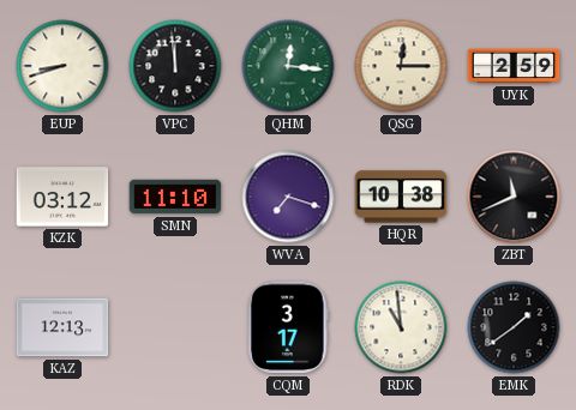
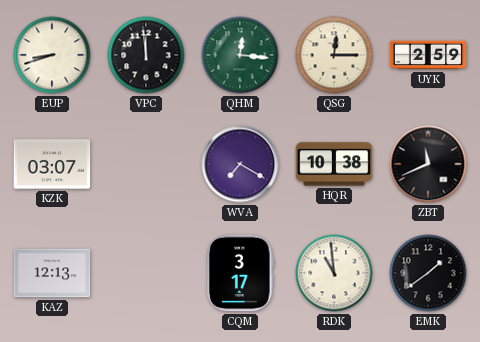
KZK: 03:12 -> 03:07 (52, 164)
SMN: 11:10 -> none (175, 197)
WVA: 7:18 -> 7:20 (240, 164)
